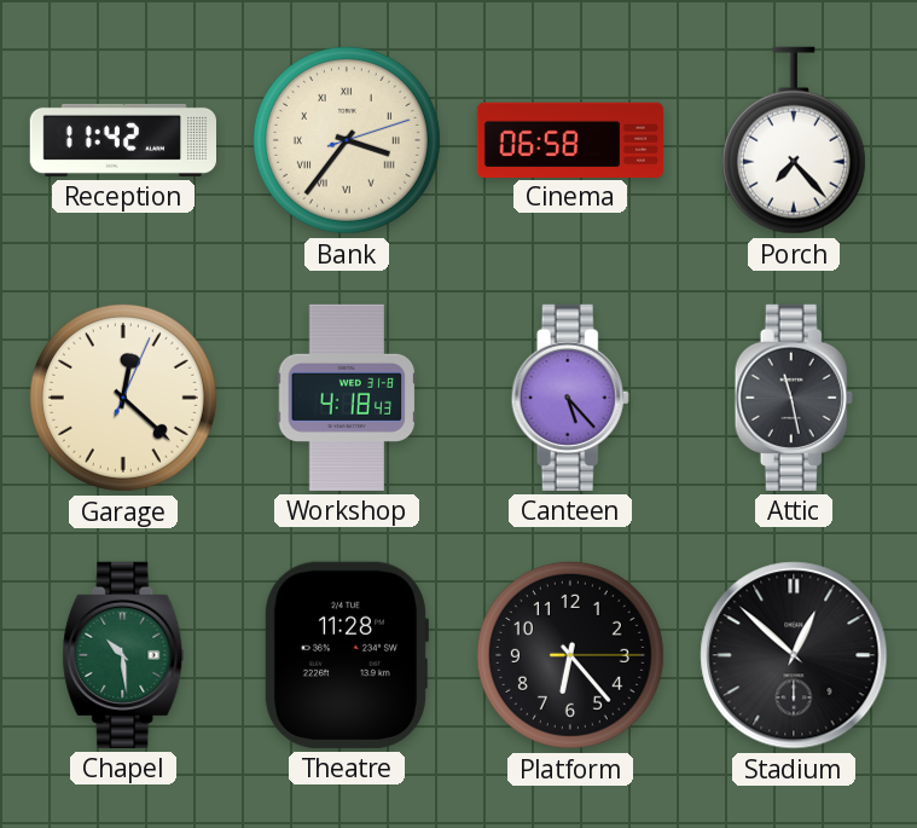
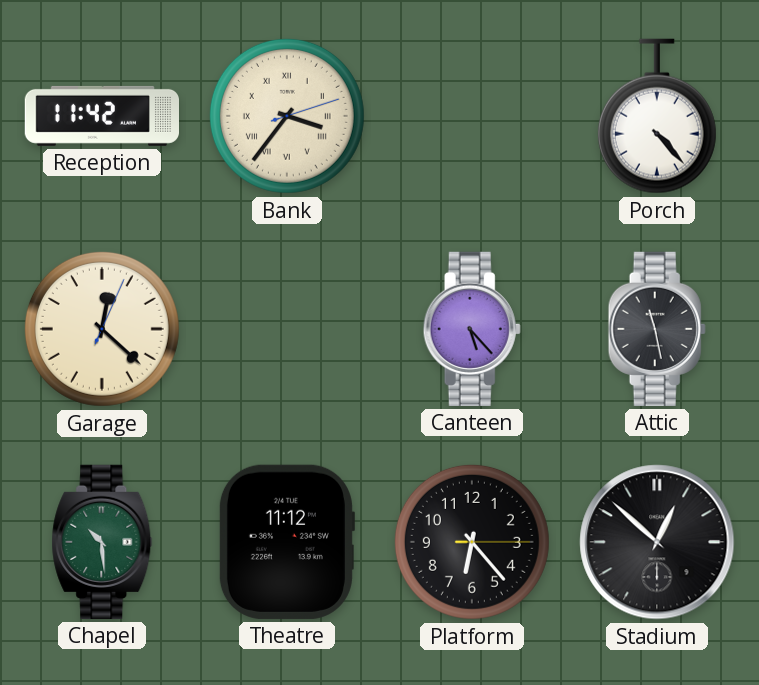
Cinema: 06:58 -> none (569, 139)
Porch: 7:23 -> 4:23 (657, 116)
Workshop: 4:18 -> none (347, 398)
Theatre: 11:28 -> 11:12 (286, 542)
